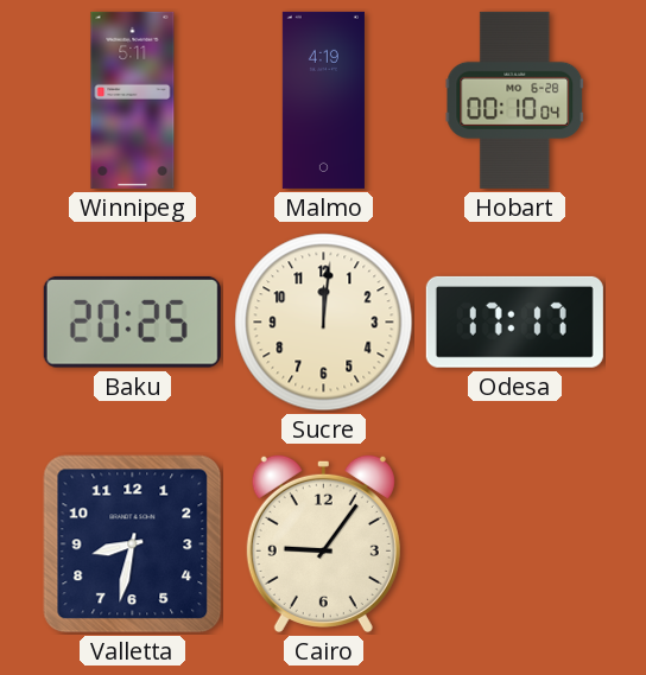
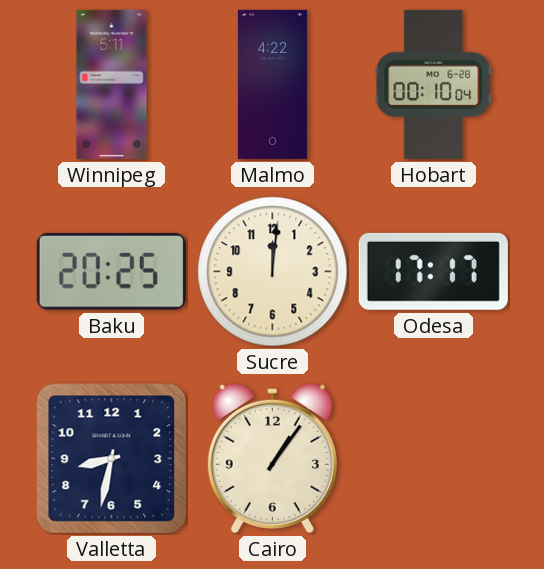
Malmo: 4:19 -> 4:22 (272, 84)
Cairo: 9:06 -> 1:06 (272, 458)
